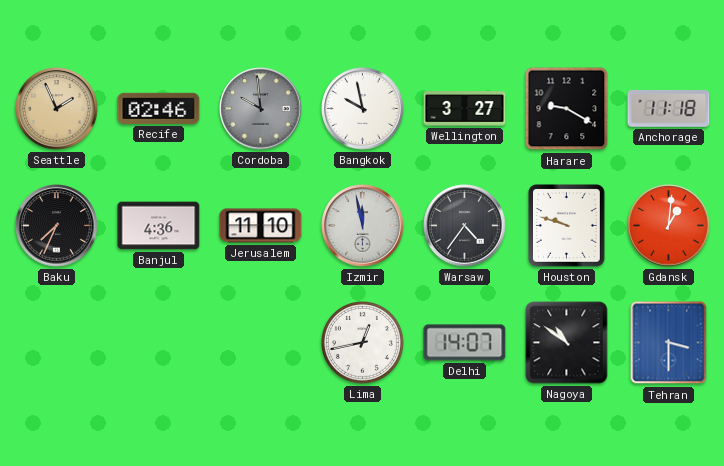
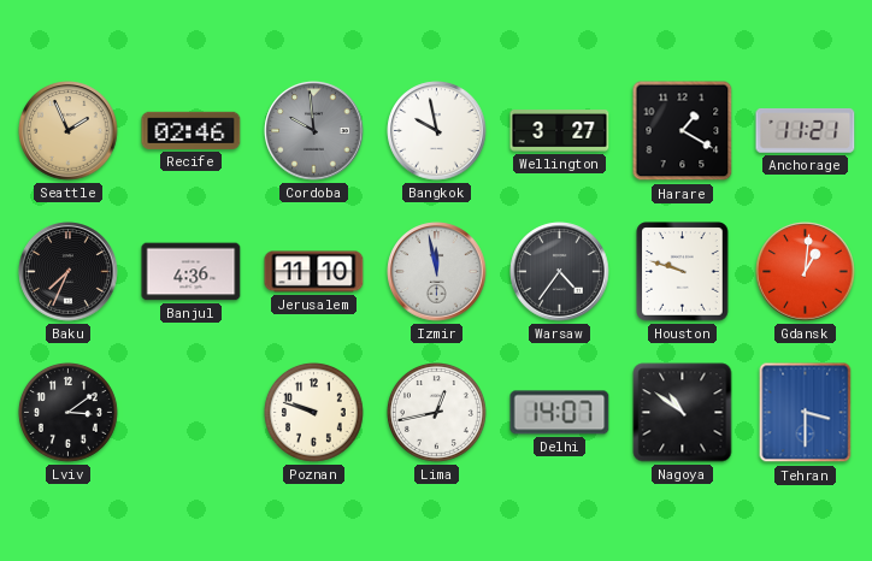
Harare: 9:20 -> 1:20 (683, 131)
Anchorage: 11:18 -> 11:21 (806, 131)
Lviv: none -> 3:09 (67, 412)
Poznan: none -> 9:48 (313, 412)
